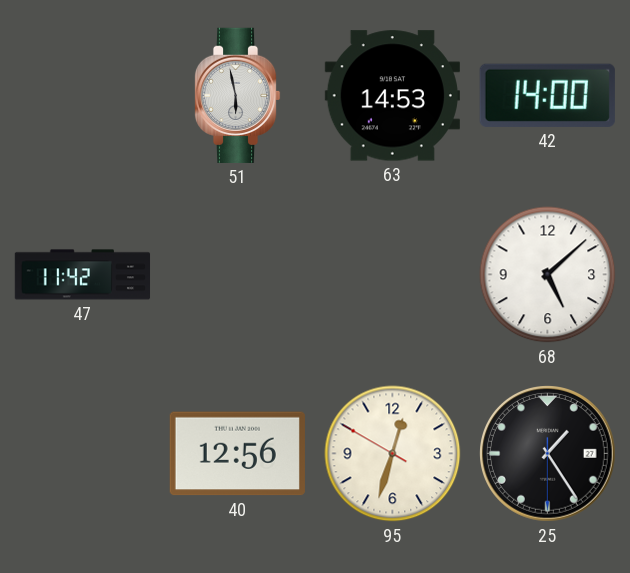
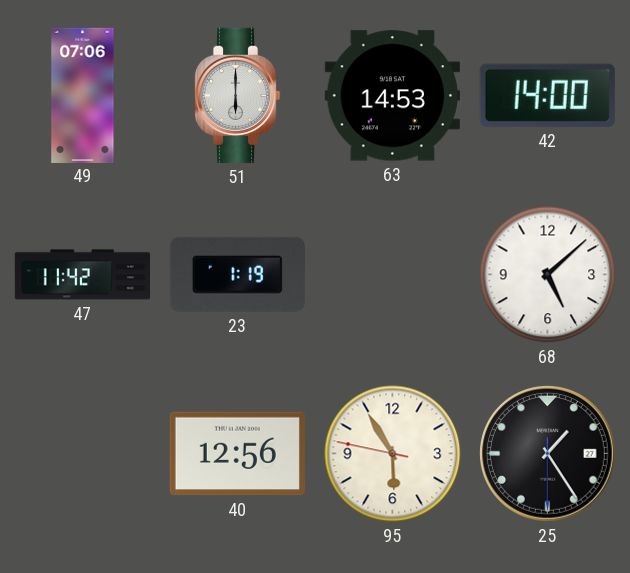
49: none -> 07:06 (83, 95)
51: 5:58 -> 6:00 (237, 95)
23: none -> 1:19 (237, 274)
95: 12:32 -> 5:54 (393, 454)
